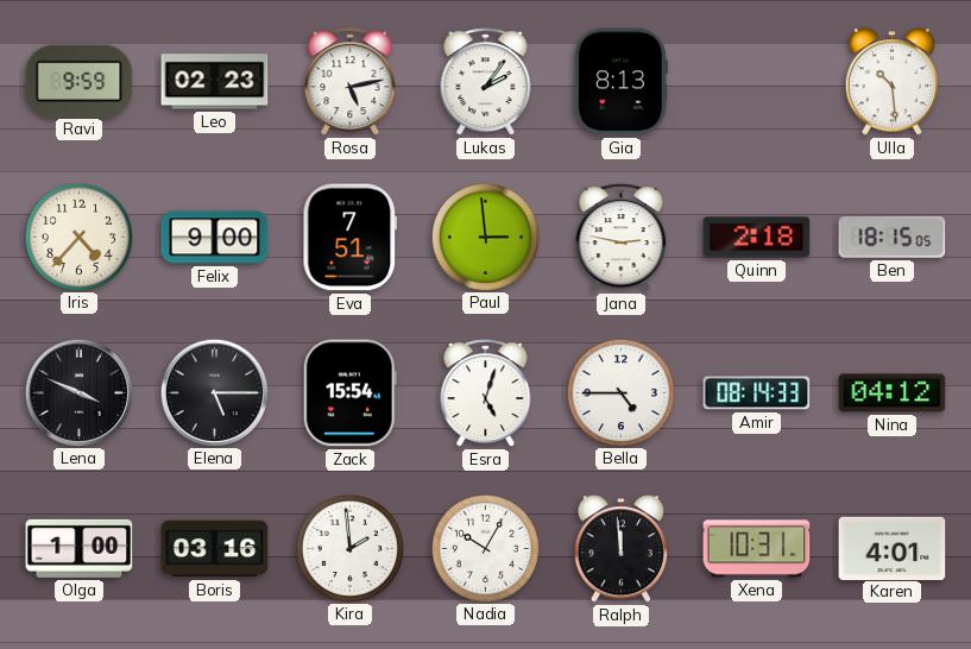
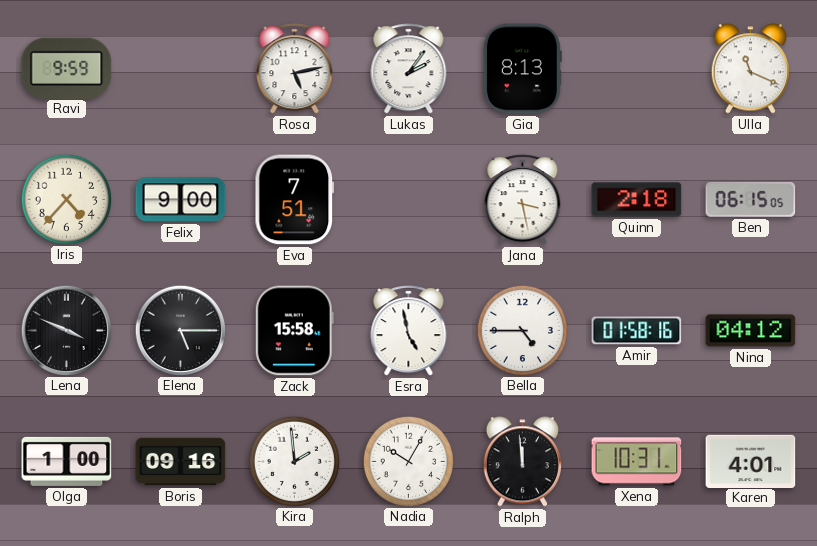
Leo: 02:23 -> none (215, 82)
Ulla: 10:29 -> 11:19 (750, 69)
Paul: 2:59 -> none (485, 237)
Jana: 2:47 -> 3:28 (523, 200)
Ben: 18:15 -> 06:15 (751, 199)
Zack: 15:54 -> 15:58 (294, 331)
Esra: 5:03 -> 4:58 (409, 331)
Amir: 08:14 -> 01:58 (637, 331)
Boris: 03:16 -> 09:16 (181, 462)
